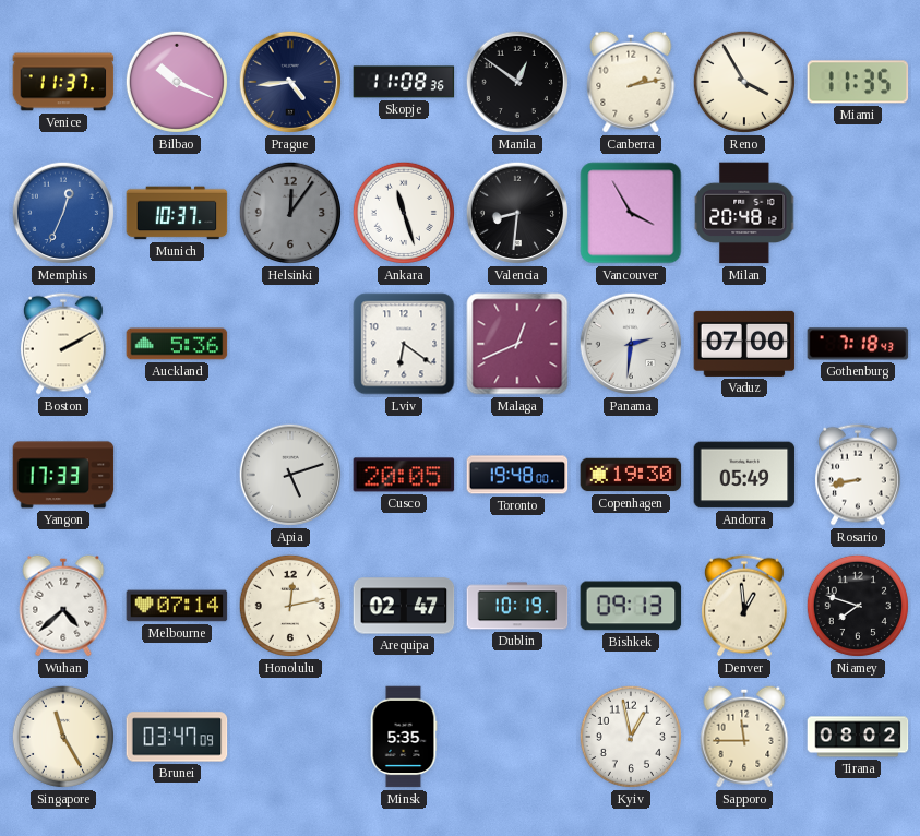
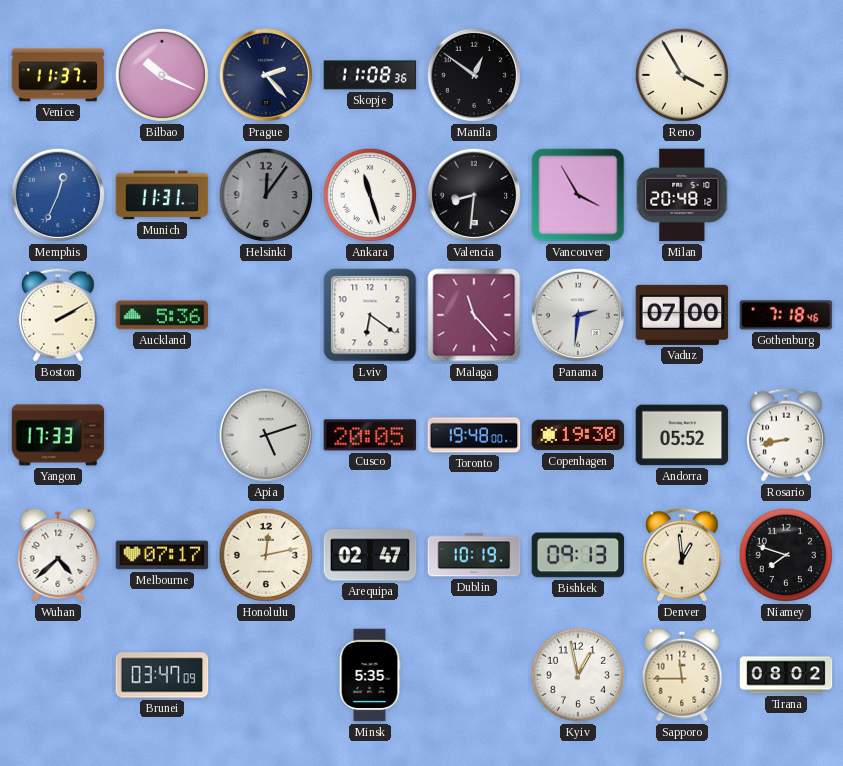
Prague: 4:44 -> 2:23 (266, 75)
Canberra: 2:13 -> none (631, 82)
Miami: 11:35 -> none (858, 82)
Munich: 10:37 -> 11:31 (162, 195)
Malaga: 12:41 -> 11:23 (474, 315)
Gothenburg: 7:18:43 -> 7:18:46 (786, 315)
Andorra: 05:49 -> 05:52 (682, 435)
Melbourne: 07:14 -> 07:17 (162, 555)
Singapore: 11:25 -> none (63, 737)
